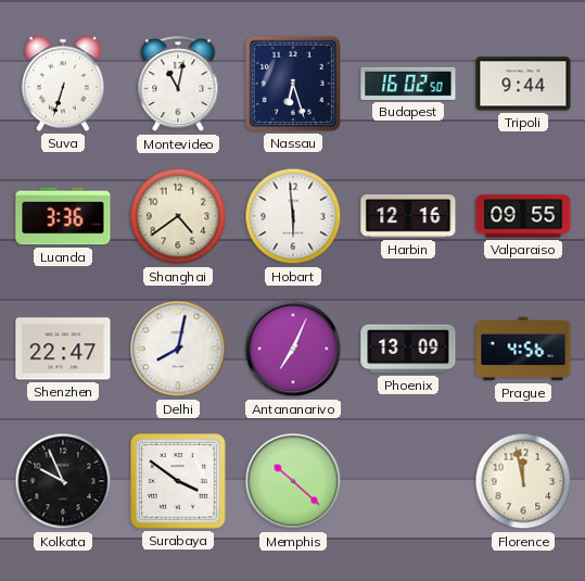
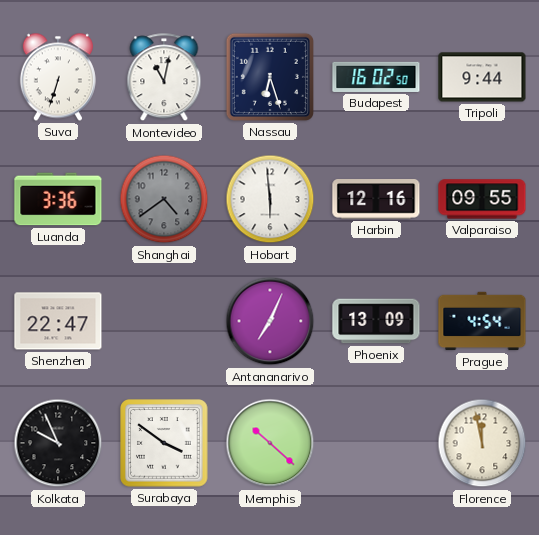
Shanghai dial: cream -> grey (164, 199)
Delhi: 8:02 -> none (178, 349)
Prague: 4:56 -> 4:54 (482, 321)
